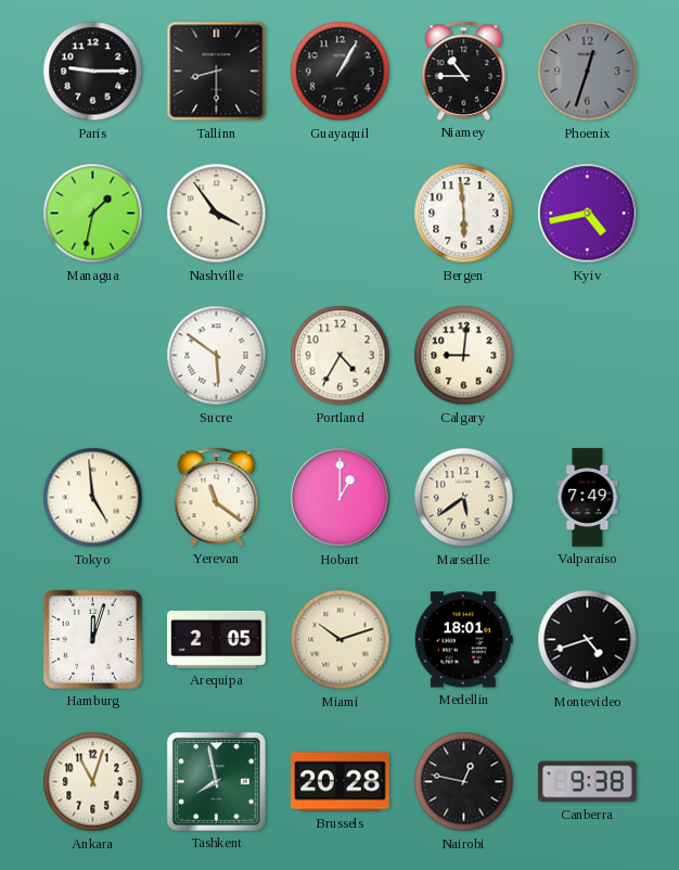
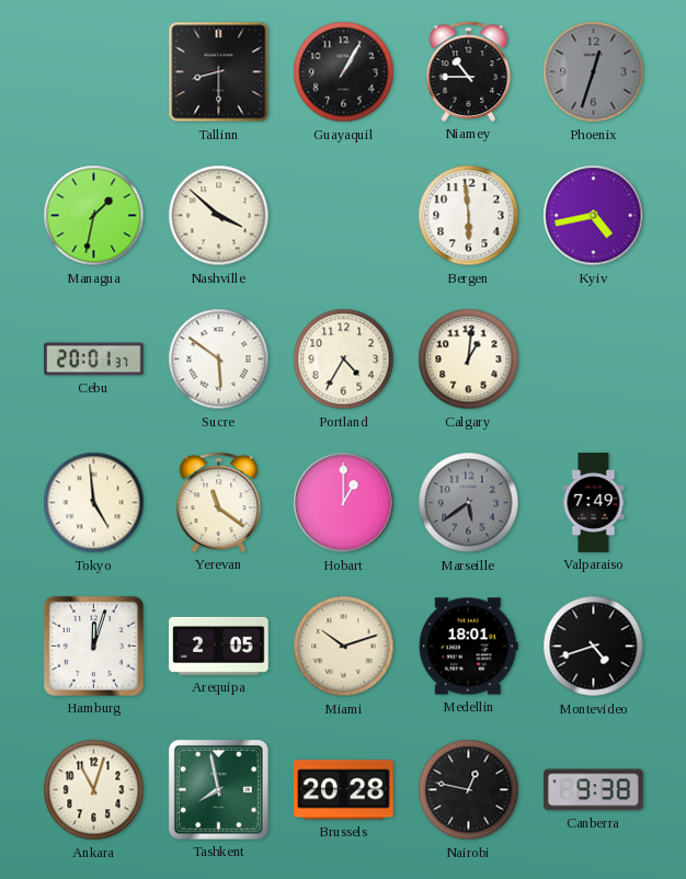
Paris: 9:15 -> none (93, 72)
Nashville: 3:54 -> 3:52 (219, 216)
Cebu: none -> 20:01 (94, 359)
Calgary: 9:01 -> 1:01 (469, 359)
Marseille dial: cream -> grey (469, 503)
